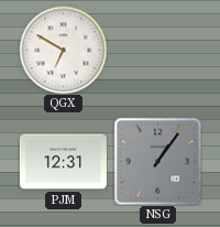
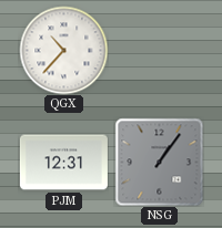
QGX: 6:50 -> 10:37 (63, 50)
